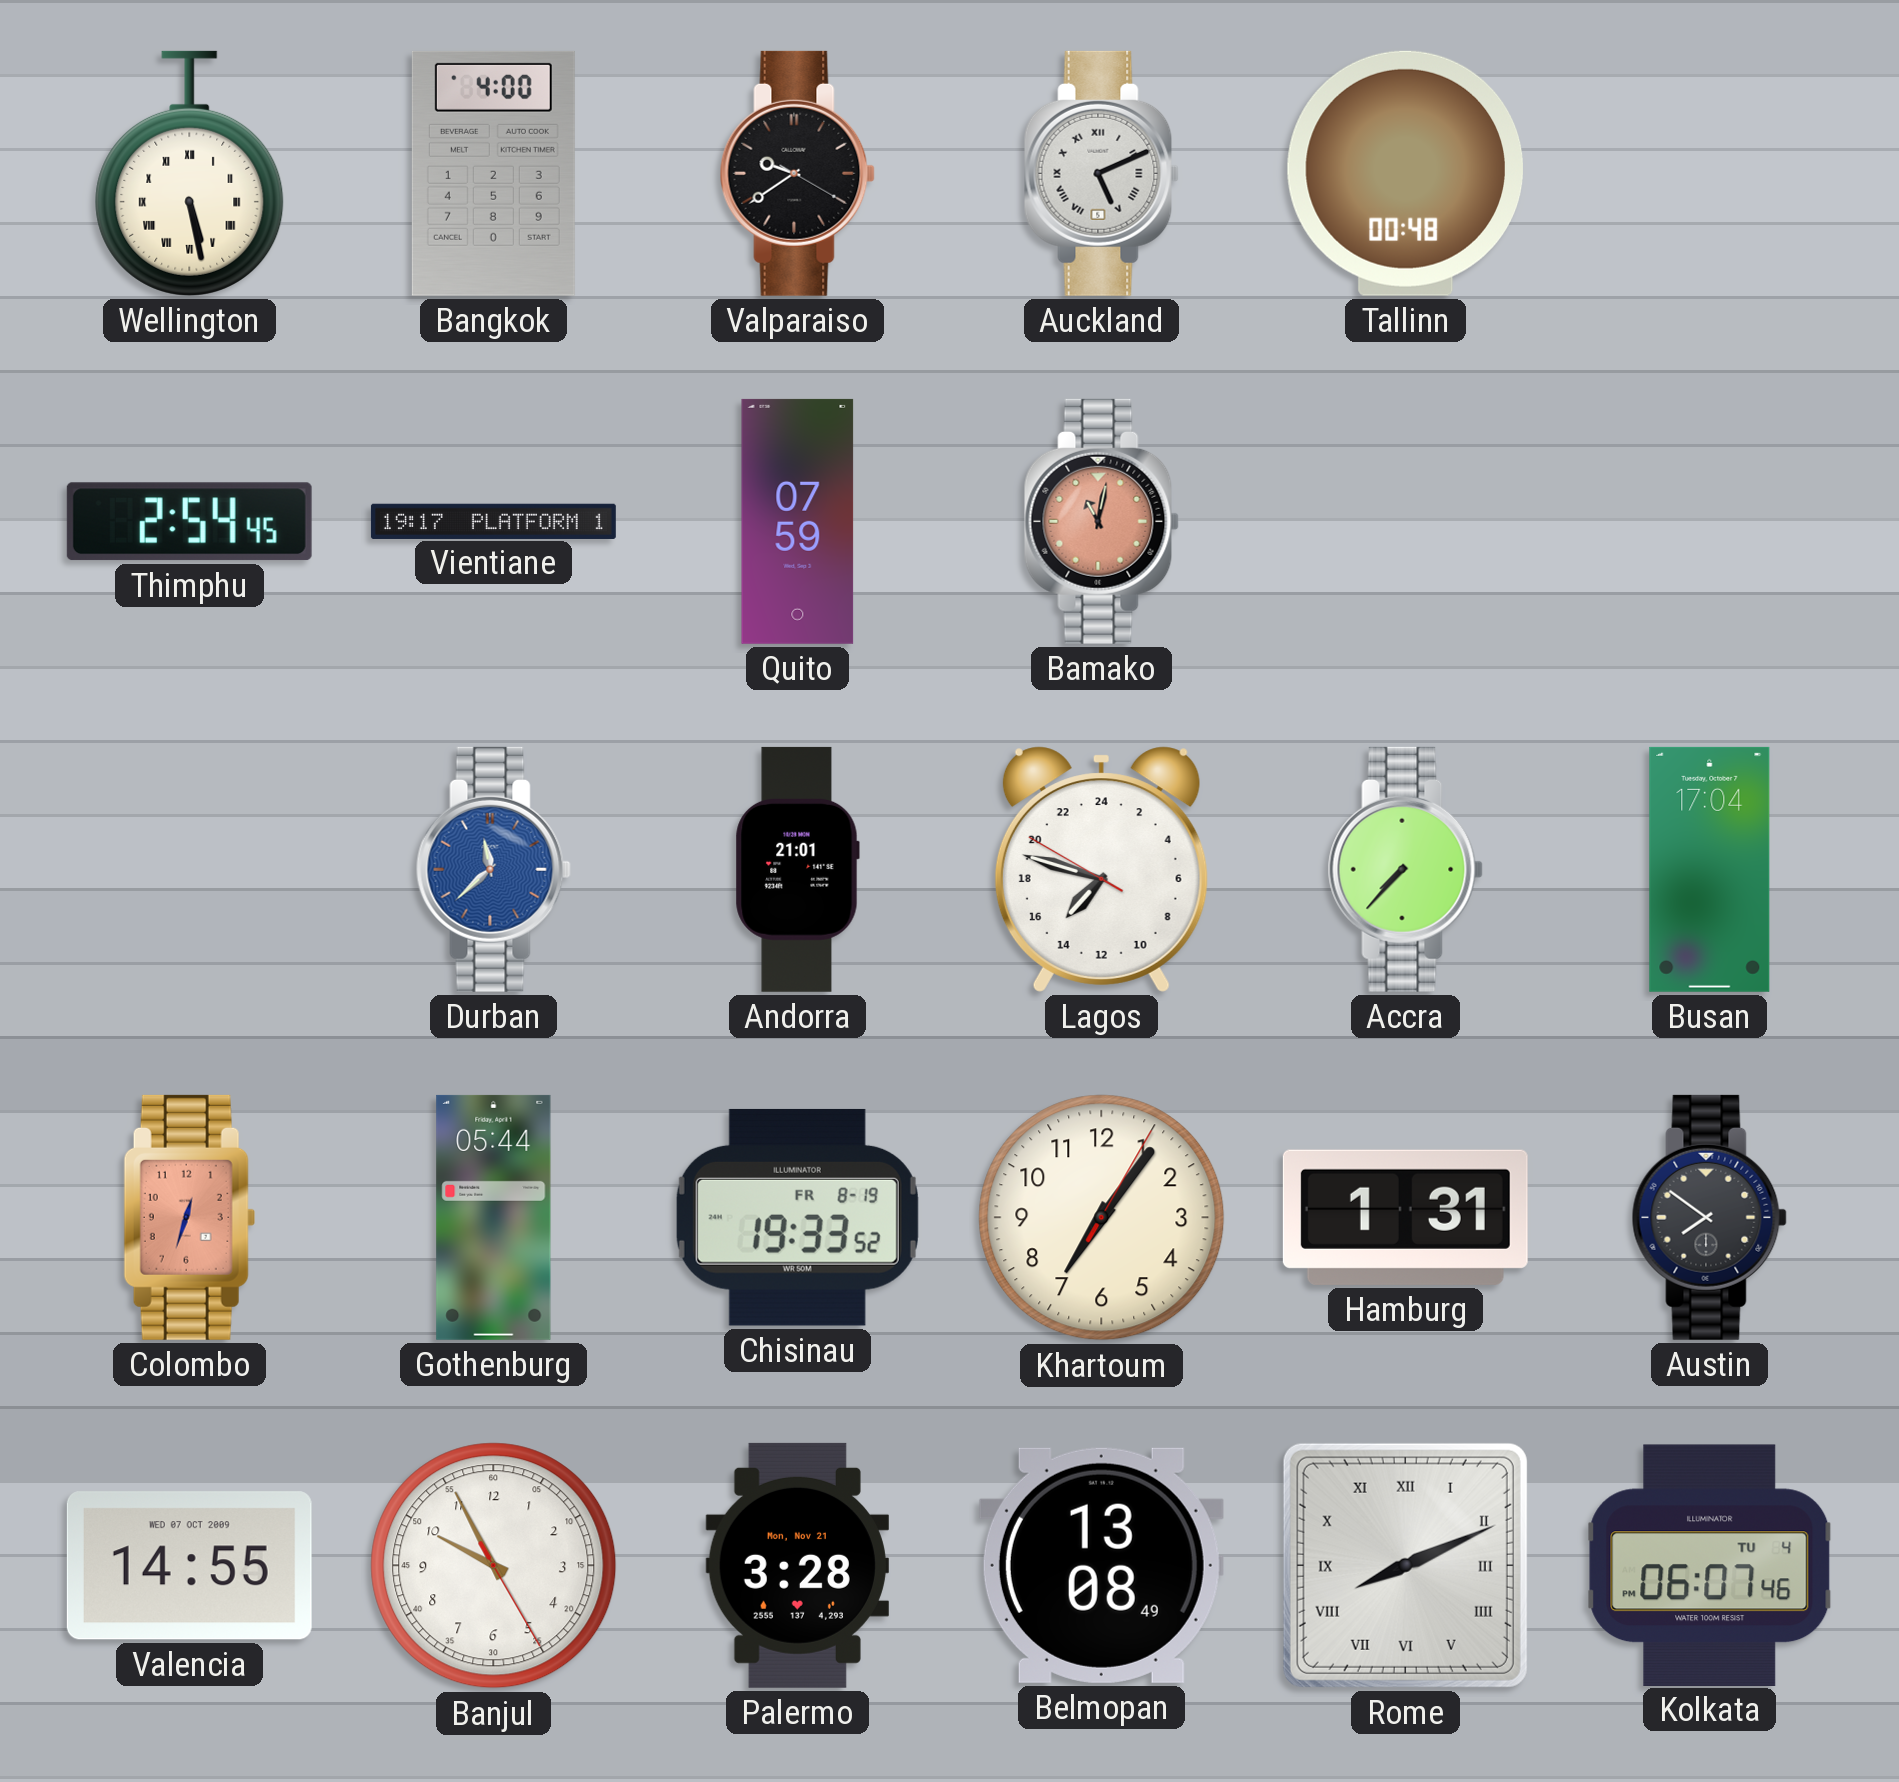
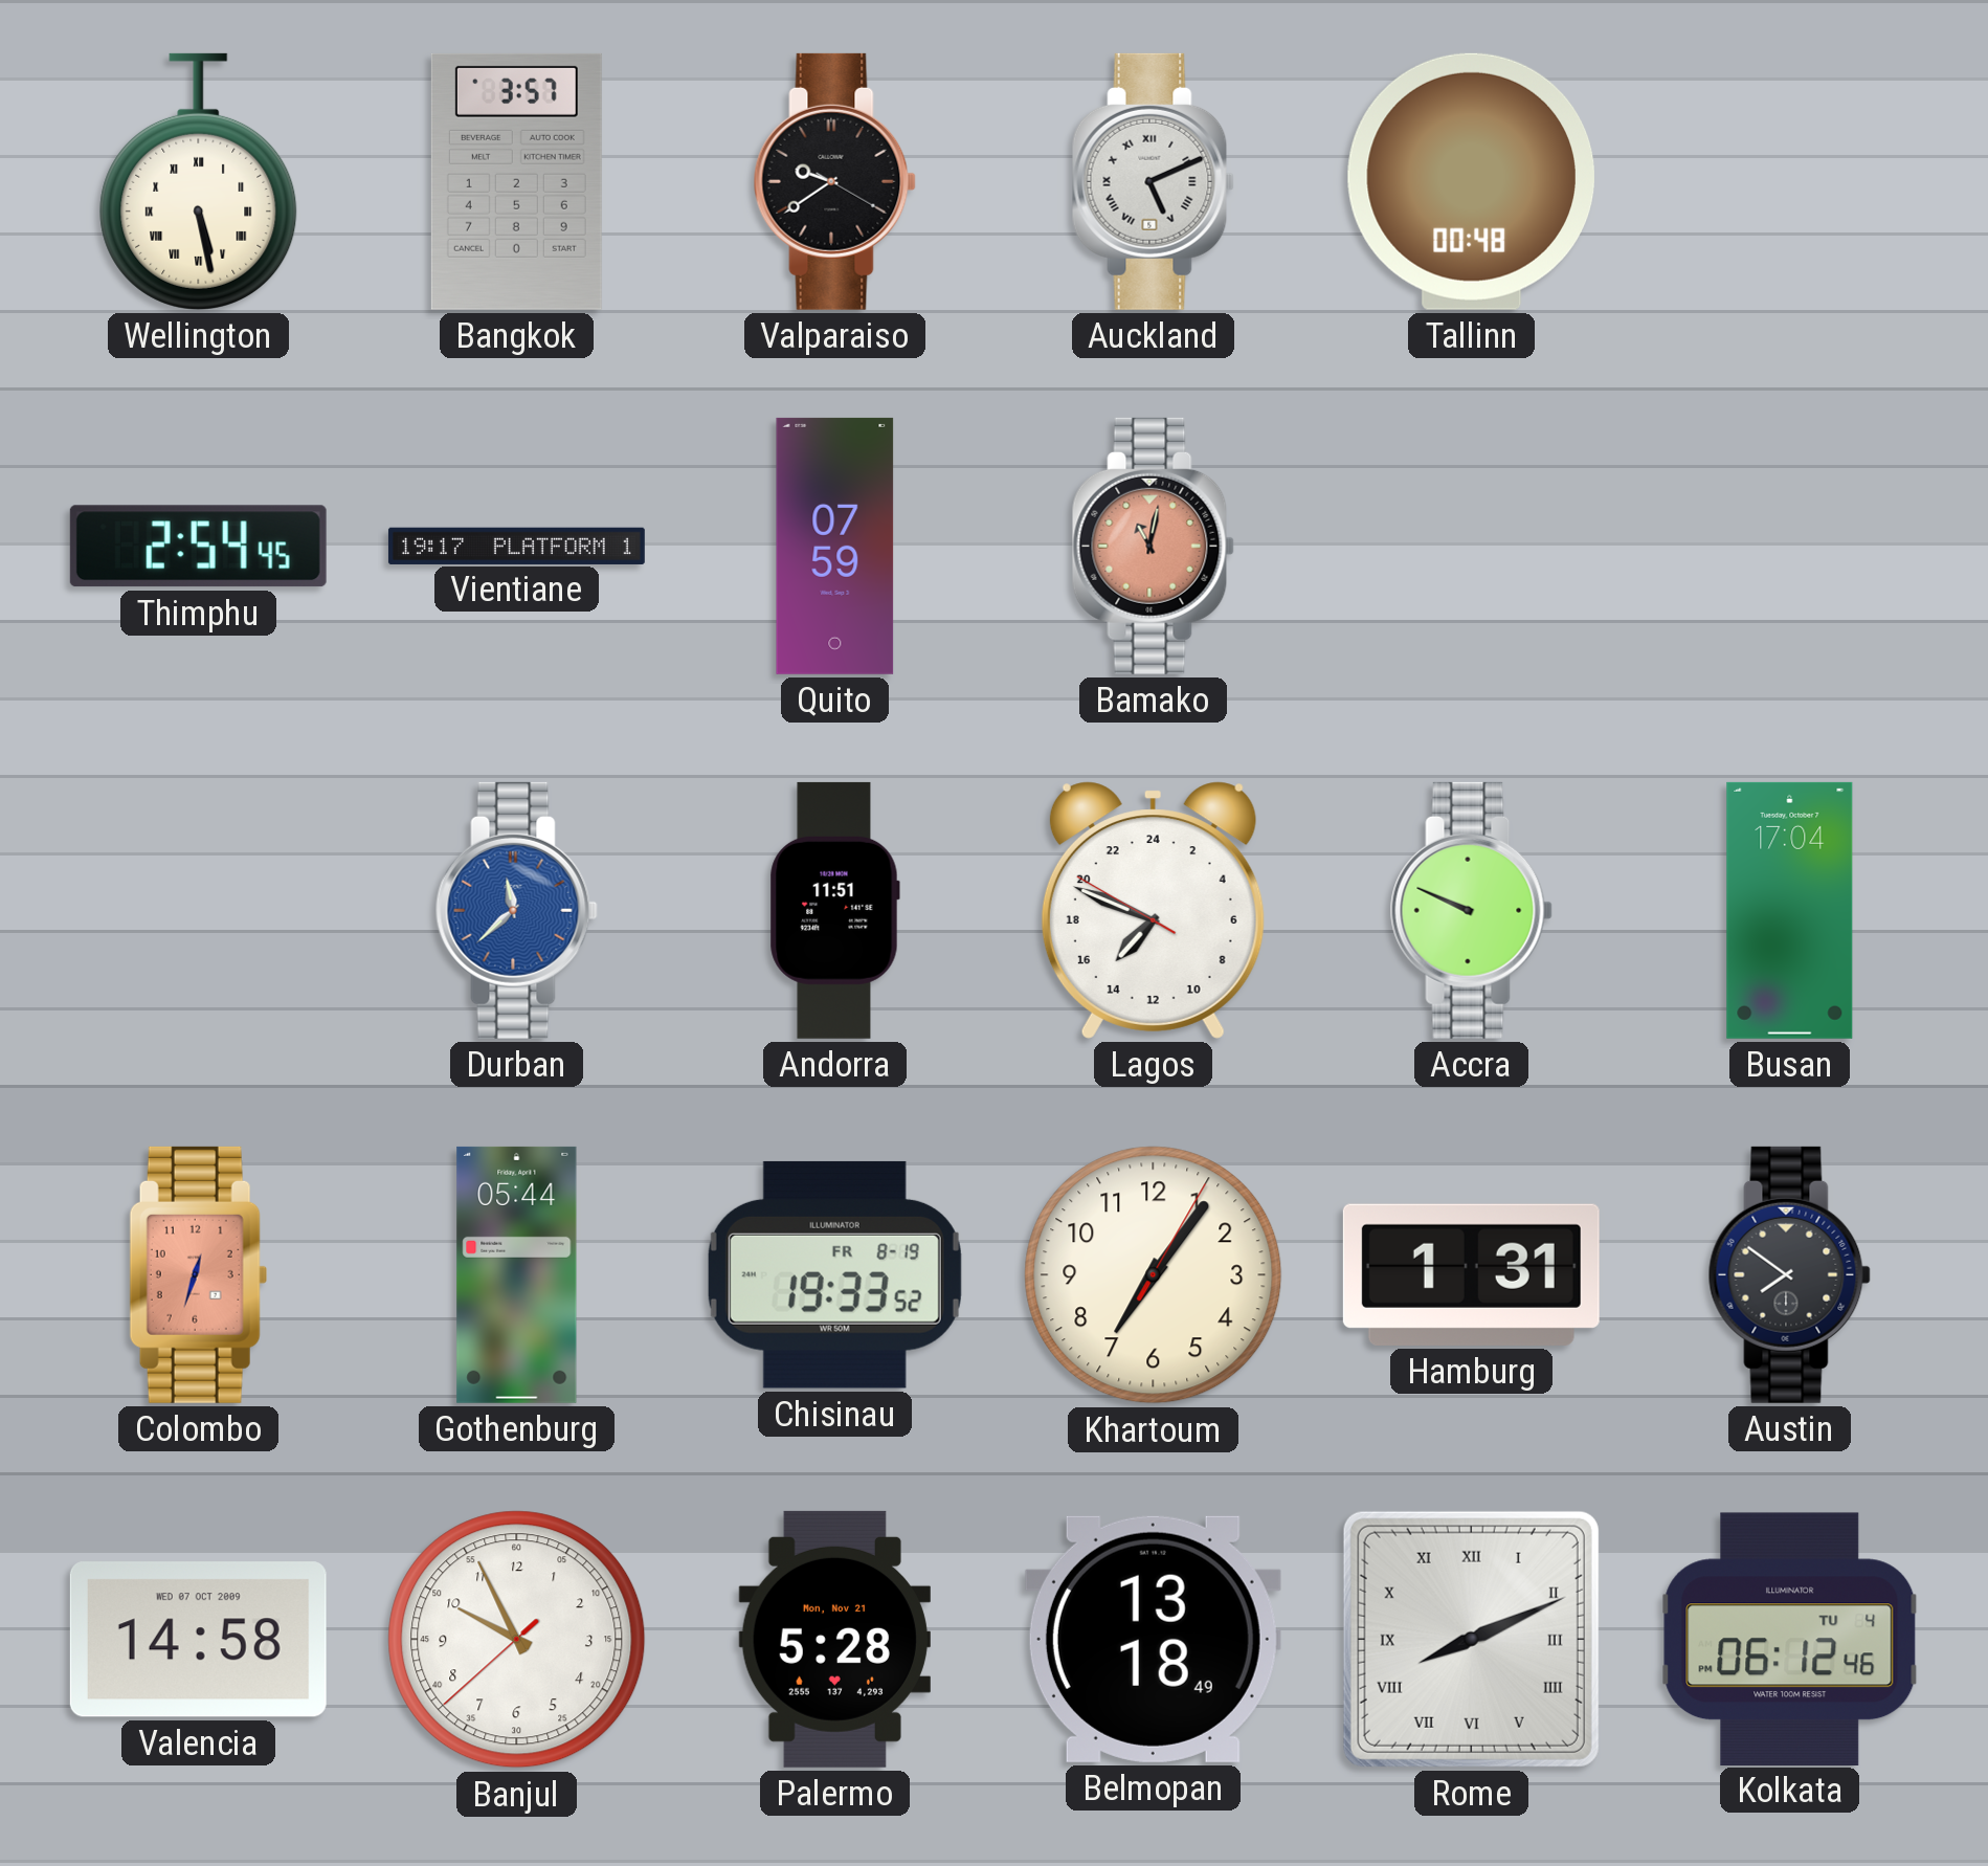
Bangkok: 4:00 -> 3:57 (516, 181)
Andorra: 21:01 -> 11:51 (834, 910)
Lagos: 14:47 -> 14:48 (1153, 910)
Accra: 7:37 -> 9:49 (1471, 910)
Valencia: 14:55 -> 14:58 (198, 1640)
Banjul: 9:55:25 -> 9:55:38 (517, 1640)
Palermo: 3:28 -> 5:28 (834, 1639)
Belmopan: 13:08 -> 13:18 (1153, 1639)
Kolkata: 06:07 -> 06:12 (1790, 1639)
